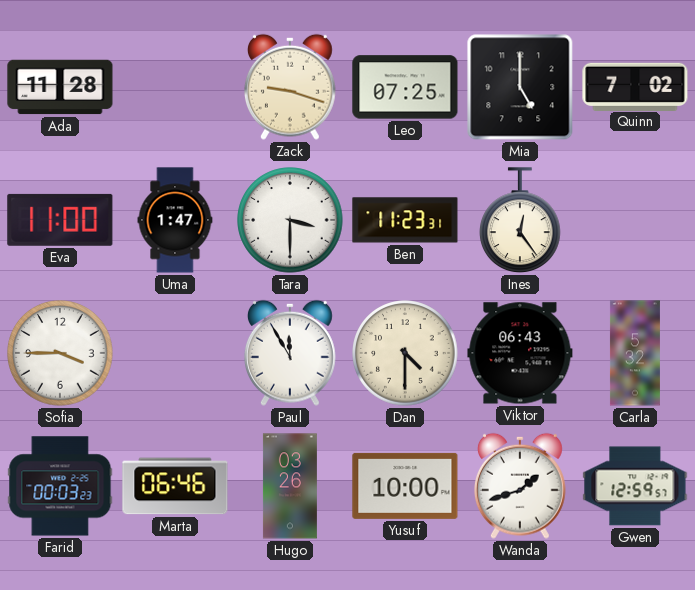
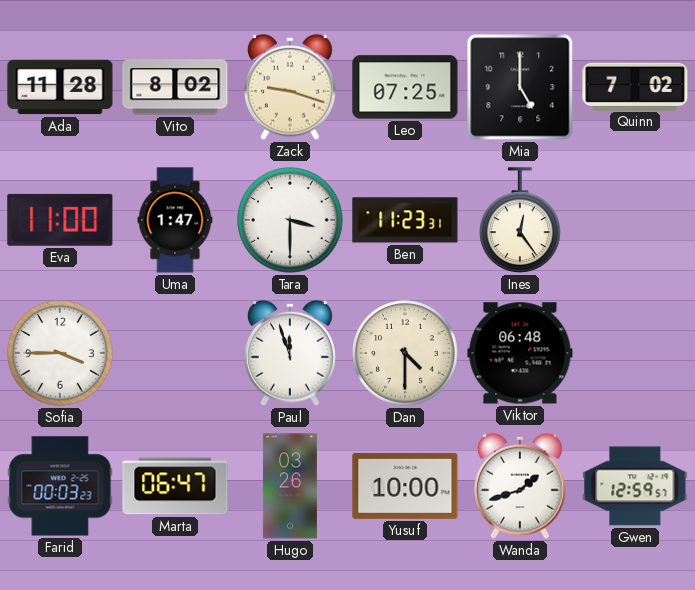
Vito: none -> 8:02 (175, 87)
Paul: 11:55 -> 11:57 (290, 353)
Viktor: 06:43 -> 06:48 (520, 353)
Carla: 5:32 -> none (635, 353)
Marta: 06:46 -> 06:47 (175, 486)
